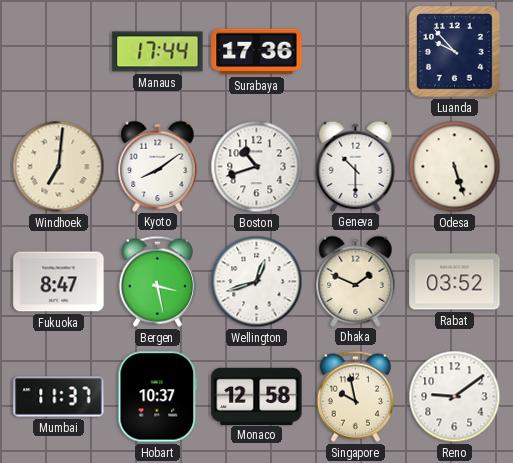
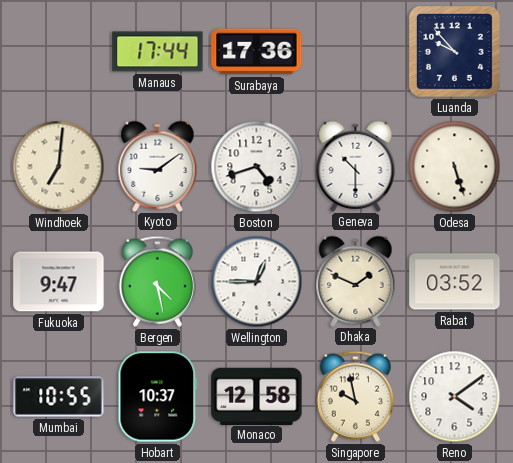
Kyoto: 8:09 -> 9:09 (158, 166)
Boston: 10:42 -> 4:42 (257, 167)
Fukuoka: 8:47 -> 9:47 (59, 282)
Bergen: 3:28 -> 4:28 (157, 281)
Wellington: 12:42 -> 12:45 (257, 282)
Mumbai: 11:37 -> 10:55 (59, 397)
Reno: 9:09 -> 4:09 (455, 397)
